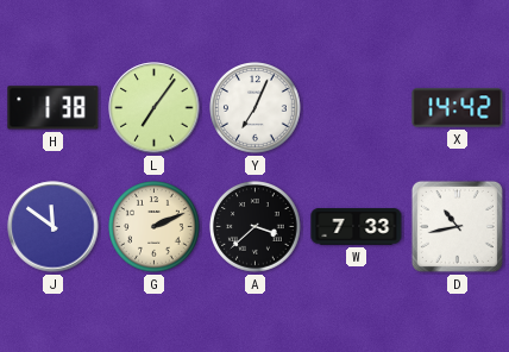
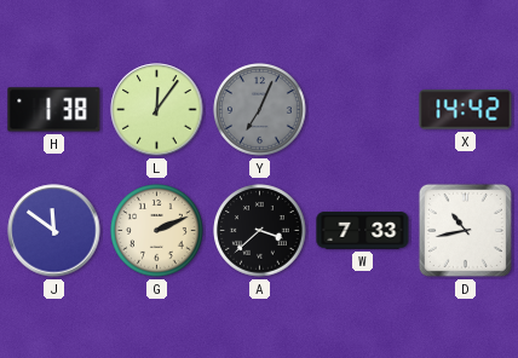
L: 7:06 -> 12:06 (157, 110)
Y dial: white -> grey (260, 110)
